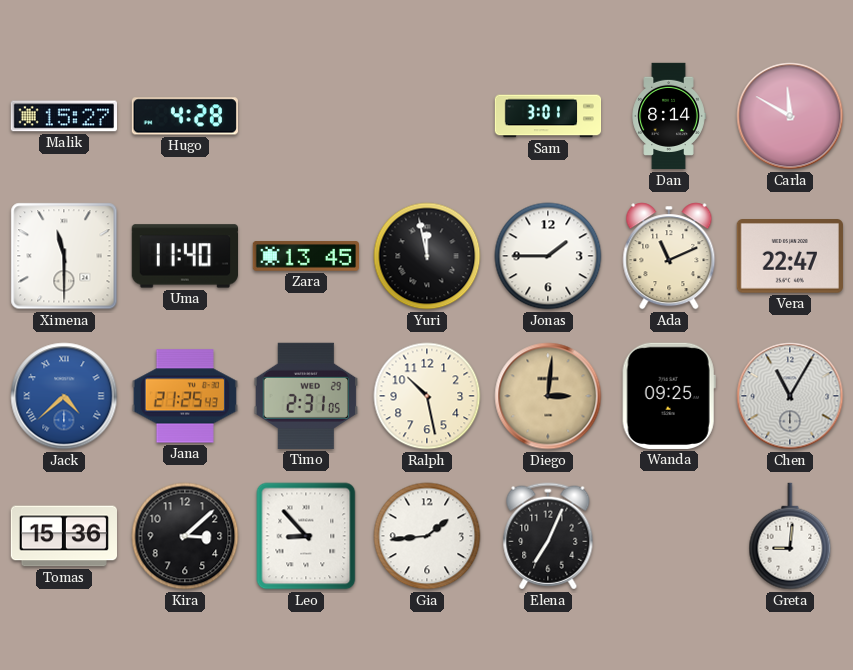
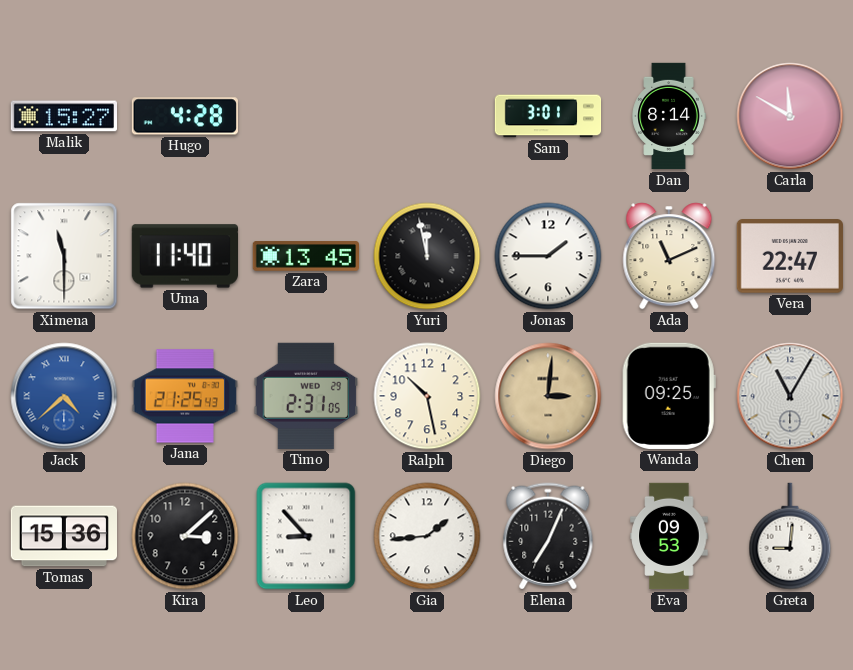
Eva: none -> 09:53 (669, 536)
